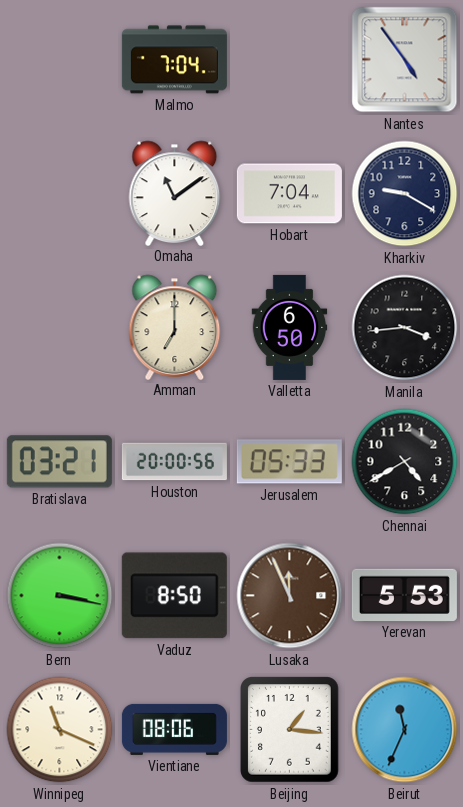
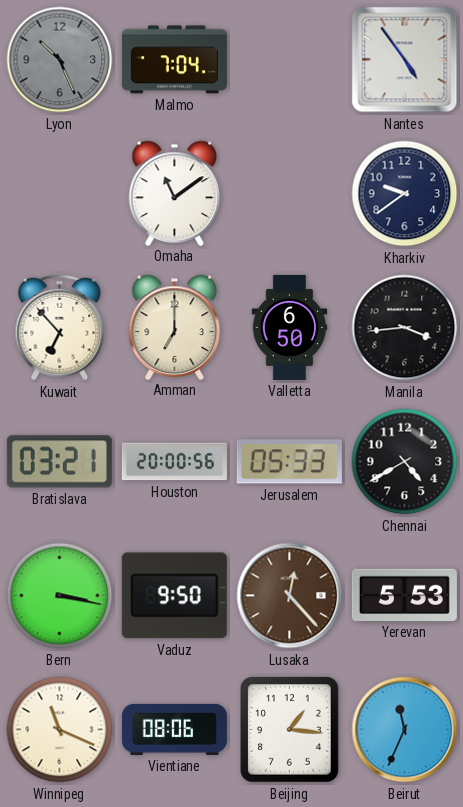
Lyon: none -> 10:26 (60, 60)
Hobart: 7:04 -> none (289, 194)
Kharkiv: 9:20 -> 9:39 (405, 194)
Kuwait: none -> 6:53 (60, 328)
Vaduz: 8:50 -> 9:50 (174, 596)
Lusaka: 11:56 -> 12:23 (290, 596)
